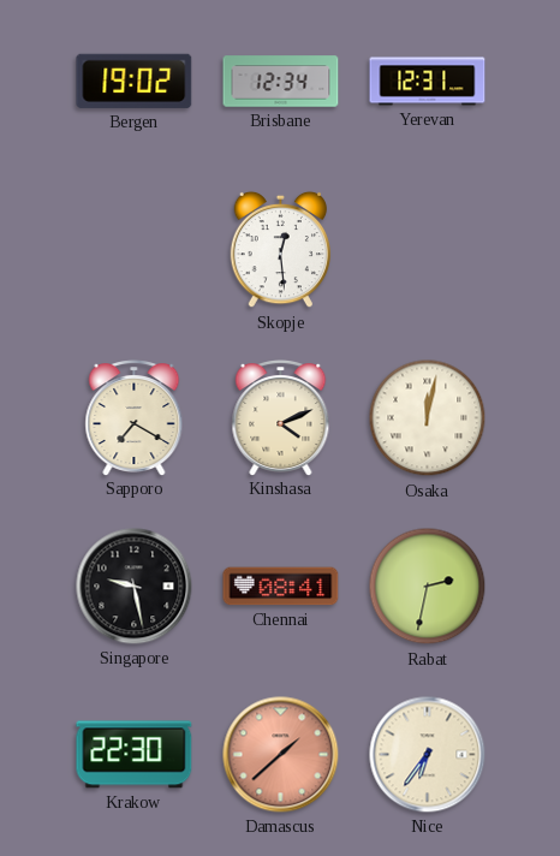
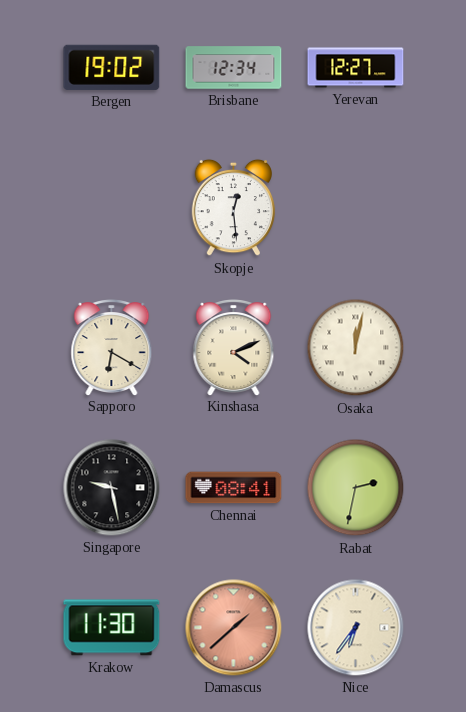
Yerevan: 12:31 -> 12:27 (356, 68)
Sapporo: 7:20 -> 6:20 (112, 348)
Krakow: 22:30 -> 11:30 (112, 628)
